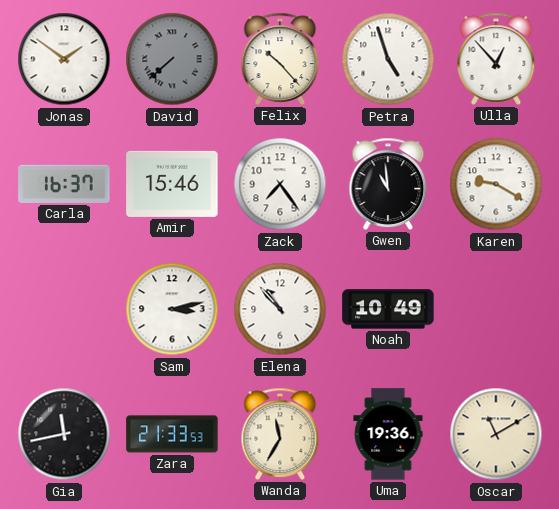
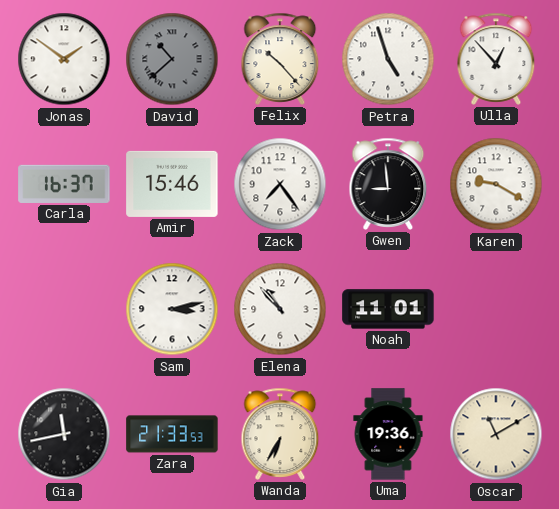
David: 7:38 -> 10:38 (172, 59)
Gwen: 10:59 -> 8:59 (388, 184)
Noah: 10:49 -> 11:01 (388, 309)
Wanda: 11:35 -> 6:35 (280, 434)
